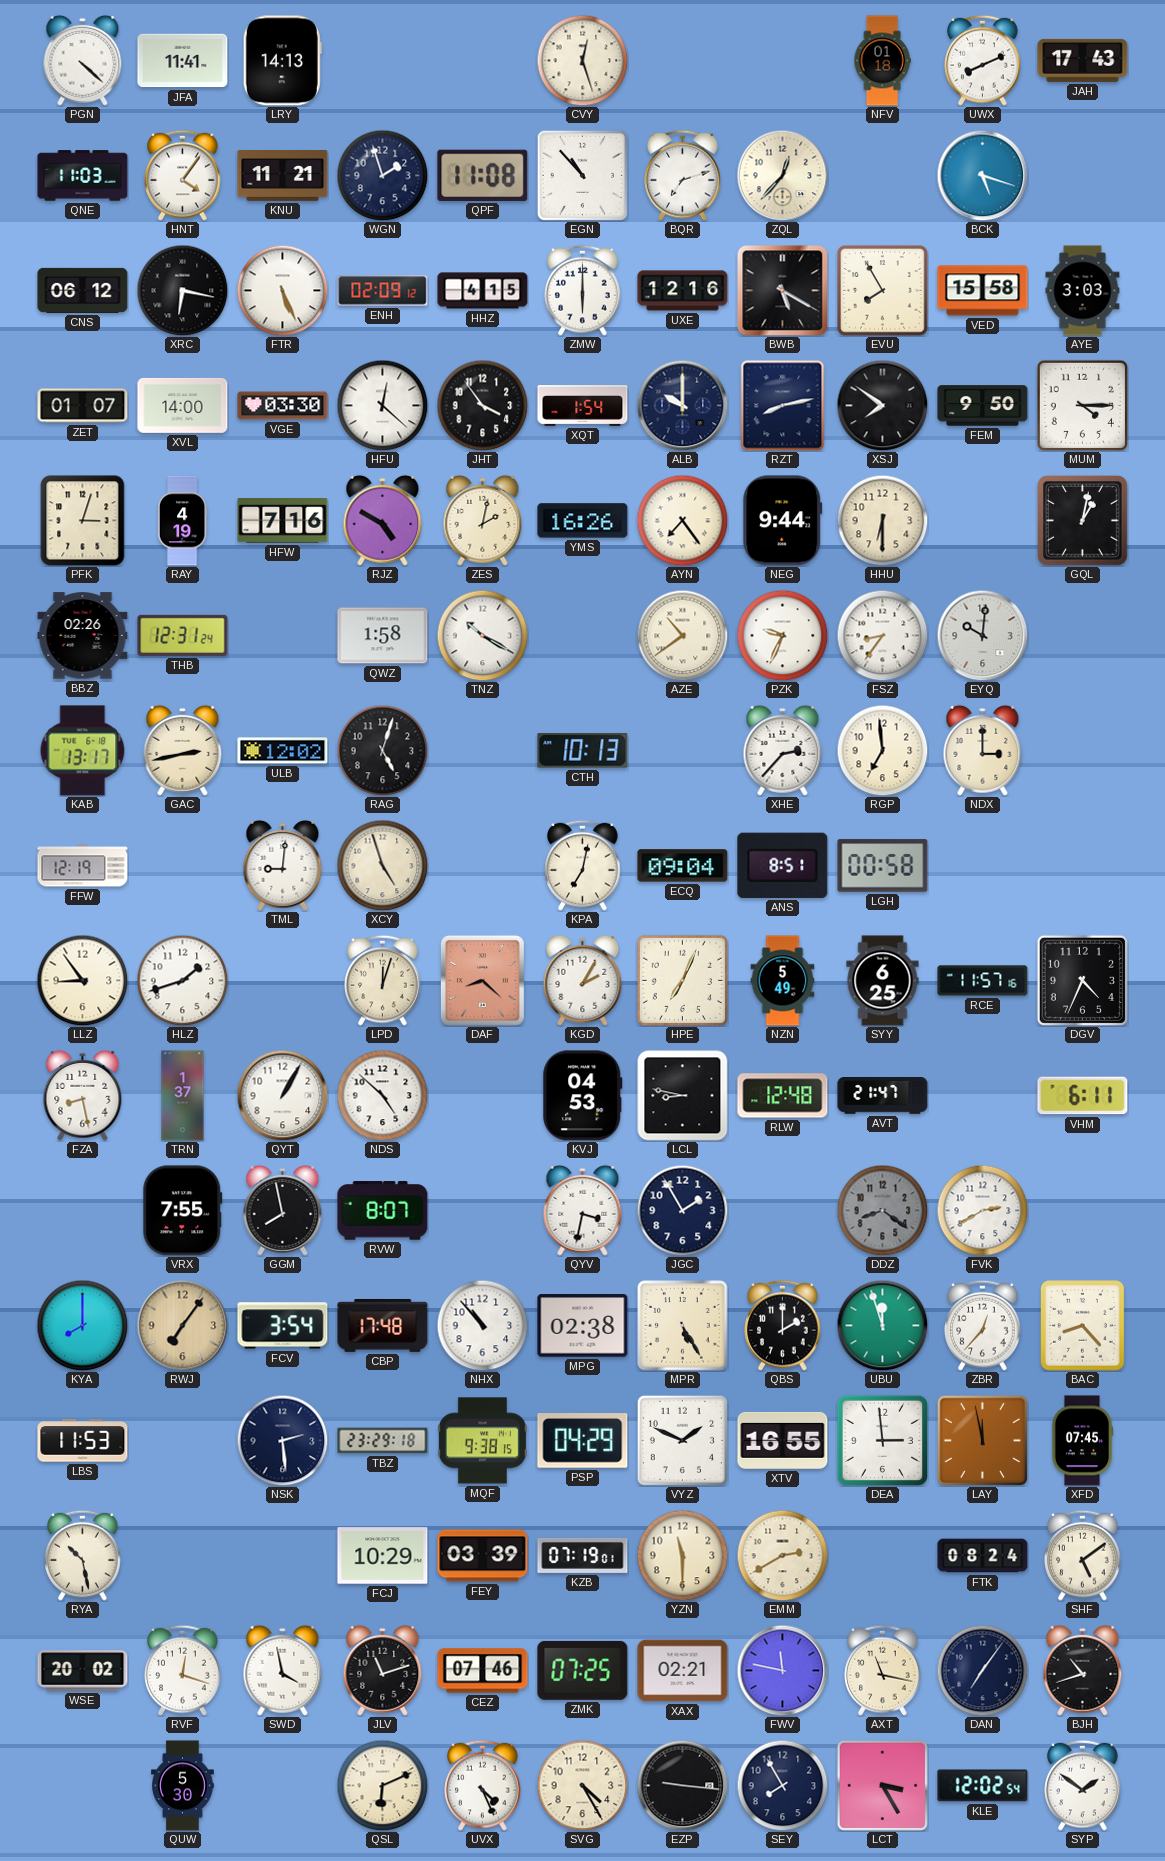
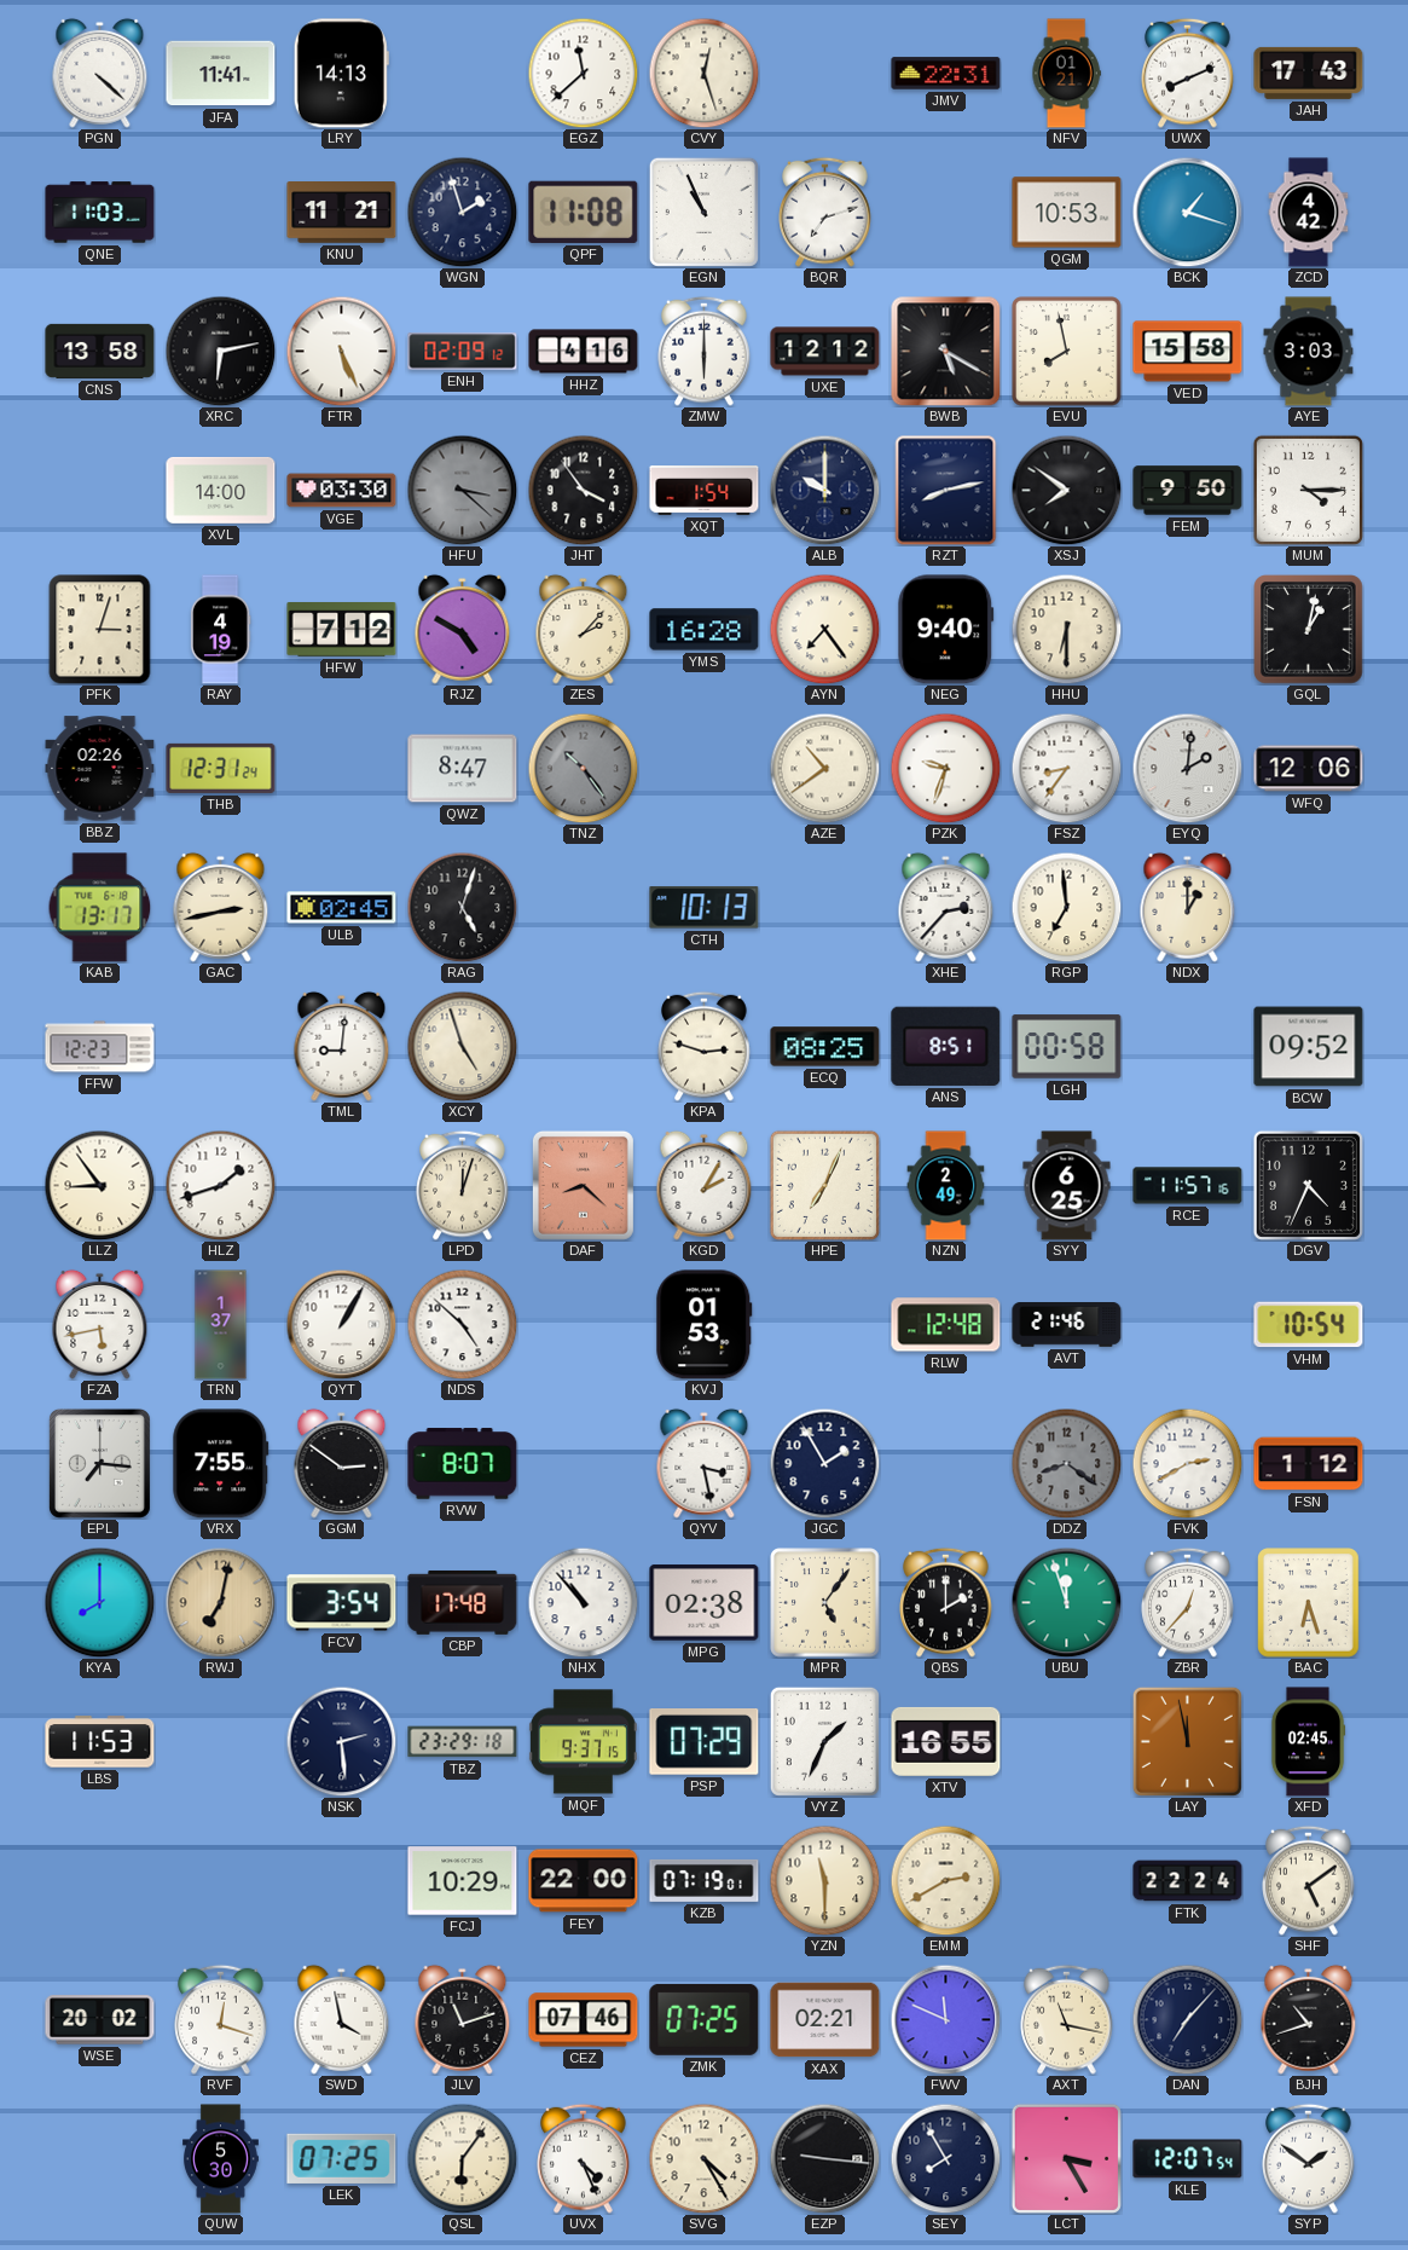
EGZ: none -> 11:38 (583, 73)
JMV: none -> 22:31 (946, 74)
NFV: 01:18 -> 01:21 (1066, 74)
HNT: 4:06 -> none (183, 175)
EGN: 10:53 -> 10:56 (703, 212)
ZQL: 12:37 -> none (782, 175)
QGM: none -> 10:53 (1067, 213)
BCK: 5:18 -> 1:18 (1187, 212)
ZCD: none -> 4:42 (1309, 213)
CNS: 06:12 -> 13:58 (100, 351)
XRC: 6:17 -> 6:13 (220, 351)
HHZ: 4:15 -> 4:16 (584, 352)
UXE: 12:16 -> 12:12 (825, 352)
EVU: 7:55 -> 7:58 (1067, 352)
ZET: 01:07 -> none (83, 406)
HFU: 12:22 -> 3:22 (462, 490)
HFU dial: white -> grey (462, 490)
HFW: 7:16 -> 7:12 (342, 630)
ZES: 2:02 -> 2:07 (584, 629)
YMS: 16:26 -> 16:28 (705, 630)
NEG: 9:44 -> 9:40 (946, 630)
QWZ: 1:58 -> 8:47 (463, 769)
TNZ: 10:20 -> 10:24 (583, 768)
TNZ dial: white -> grey (583, 768)
PZK: 9:34 -> 9:33 (945, 768)
EYQ: 10:01 -> 2:01 (1187, 768)
WFQ: none -> 12:06 (1309, 769)
ULB: 12:02 -> 02:45 (342, 908)
NDX: 3:00 -> 1:00 (1188, 907)
FFW: 12:19 -> 12:23 (100, 1047)
KPA: 7:02 -> 2:48 (705, 1046)
ECQ: 09:04 -> 08:25 (825, 1047)
BCW: none -> 09:52 (1309, 1047)
NZN: 5:49 -> 2:49 (946, 1186)
FZA: 8:28 -> 5:43 (100, 1324)
KVJ: 04:53 -> 01:53 (705, 1325)
LCL: 8:47 -> none (683, 1096)
AVT: 21:47 -> 21:46 (1067, 1325)
VHM: 6:11 -> 10:54 (1309, 1325)
EPL: none -> 7:16 (99, 1463)
GGM: 7:58 -> 2:51 (342, 1463)
QYV: 3:32 -> 3:28 (705, 1463)
FSN: none -> 1:12 (1309, 1464)
RWJ: 7:06 -> 7:02 (220, 1602)
MPR: 5:25 -> 5:06 (825, 1603)
BAC: 8:23 -> 6:27 (1309, 1603)
MQF: 9:38 -> 9:37 (583, 1742)
PSP: 04:29 -> 07:29 (705, 1742)
VYZ: 1:49 -> 1:34 (824, 1741)
DEA: 2:59 -> none (882, 1440)
XFD: 07:45 -> 02:45 (1308, 1742)
RYA: 10:28 -> none (83, 1555)
FEY: 03:39 -> 22:00 (584, 1881)
FTK: 08:24 -> 22:24 (1188, 1881)
FWV: 11:47 -> 11:49 (945, 2019)
DAN: 7:06 -> 7:07 (1187, 2019)
LEK: none -> 07:25 (342, 2158)
QSL: 6:11 -> 6:06 (462, 2158)
KLE: 12:02 -> 12:07 (1188, 2159)
